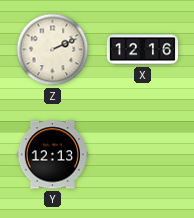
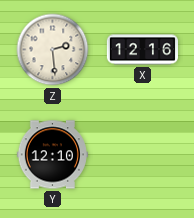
Z: 2:11 -> 2:29 (53, 50)
Y: 12:13 -> 12:10 (52, 155)
